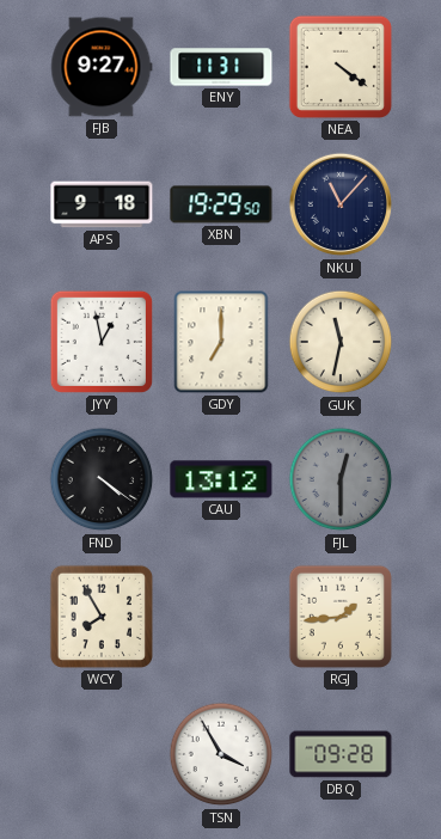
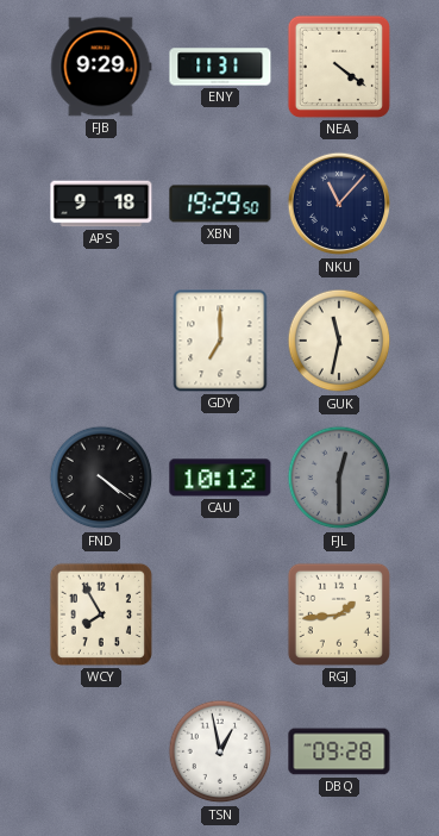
FJB: 9:27 -> 9:29 (101, 67)
JYY: 12:58 -> none (102, 342)
CAU: 13:12 -> 10:12 (220, 478)
TSN: 3:55 -> 12:58 (220, 751)
